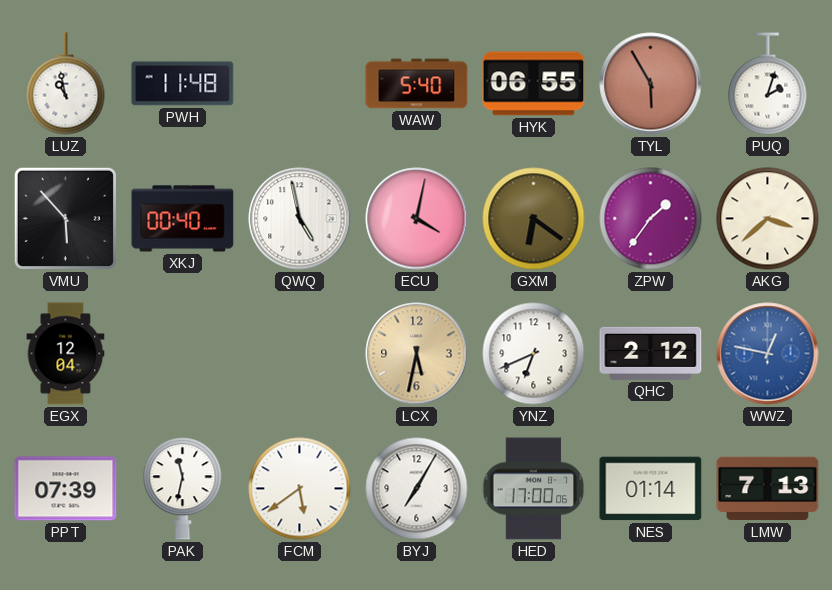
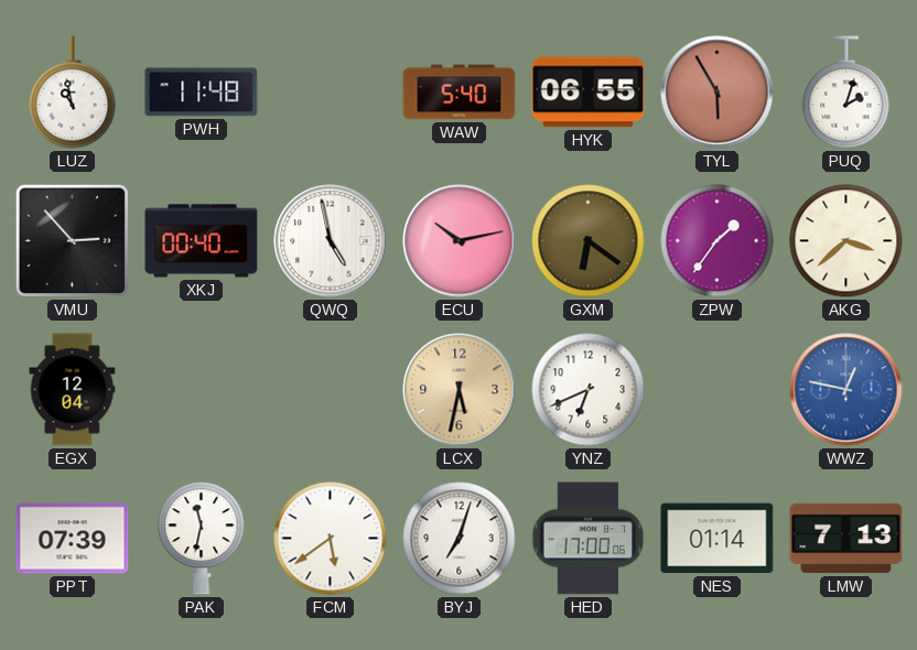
VMU: 5:53 -> 2:53 (72, 240)
ECU: 4:02 -> 10:13 (460, 241)
QHC: 2:12 -> none (651, 353)
BYJ: 7:05 -> 7:03 (460, 539)
